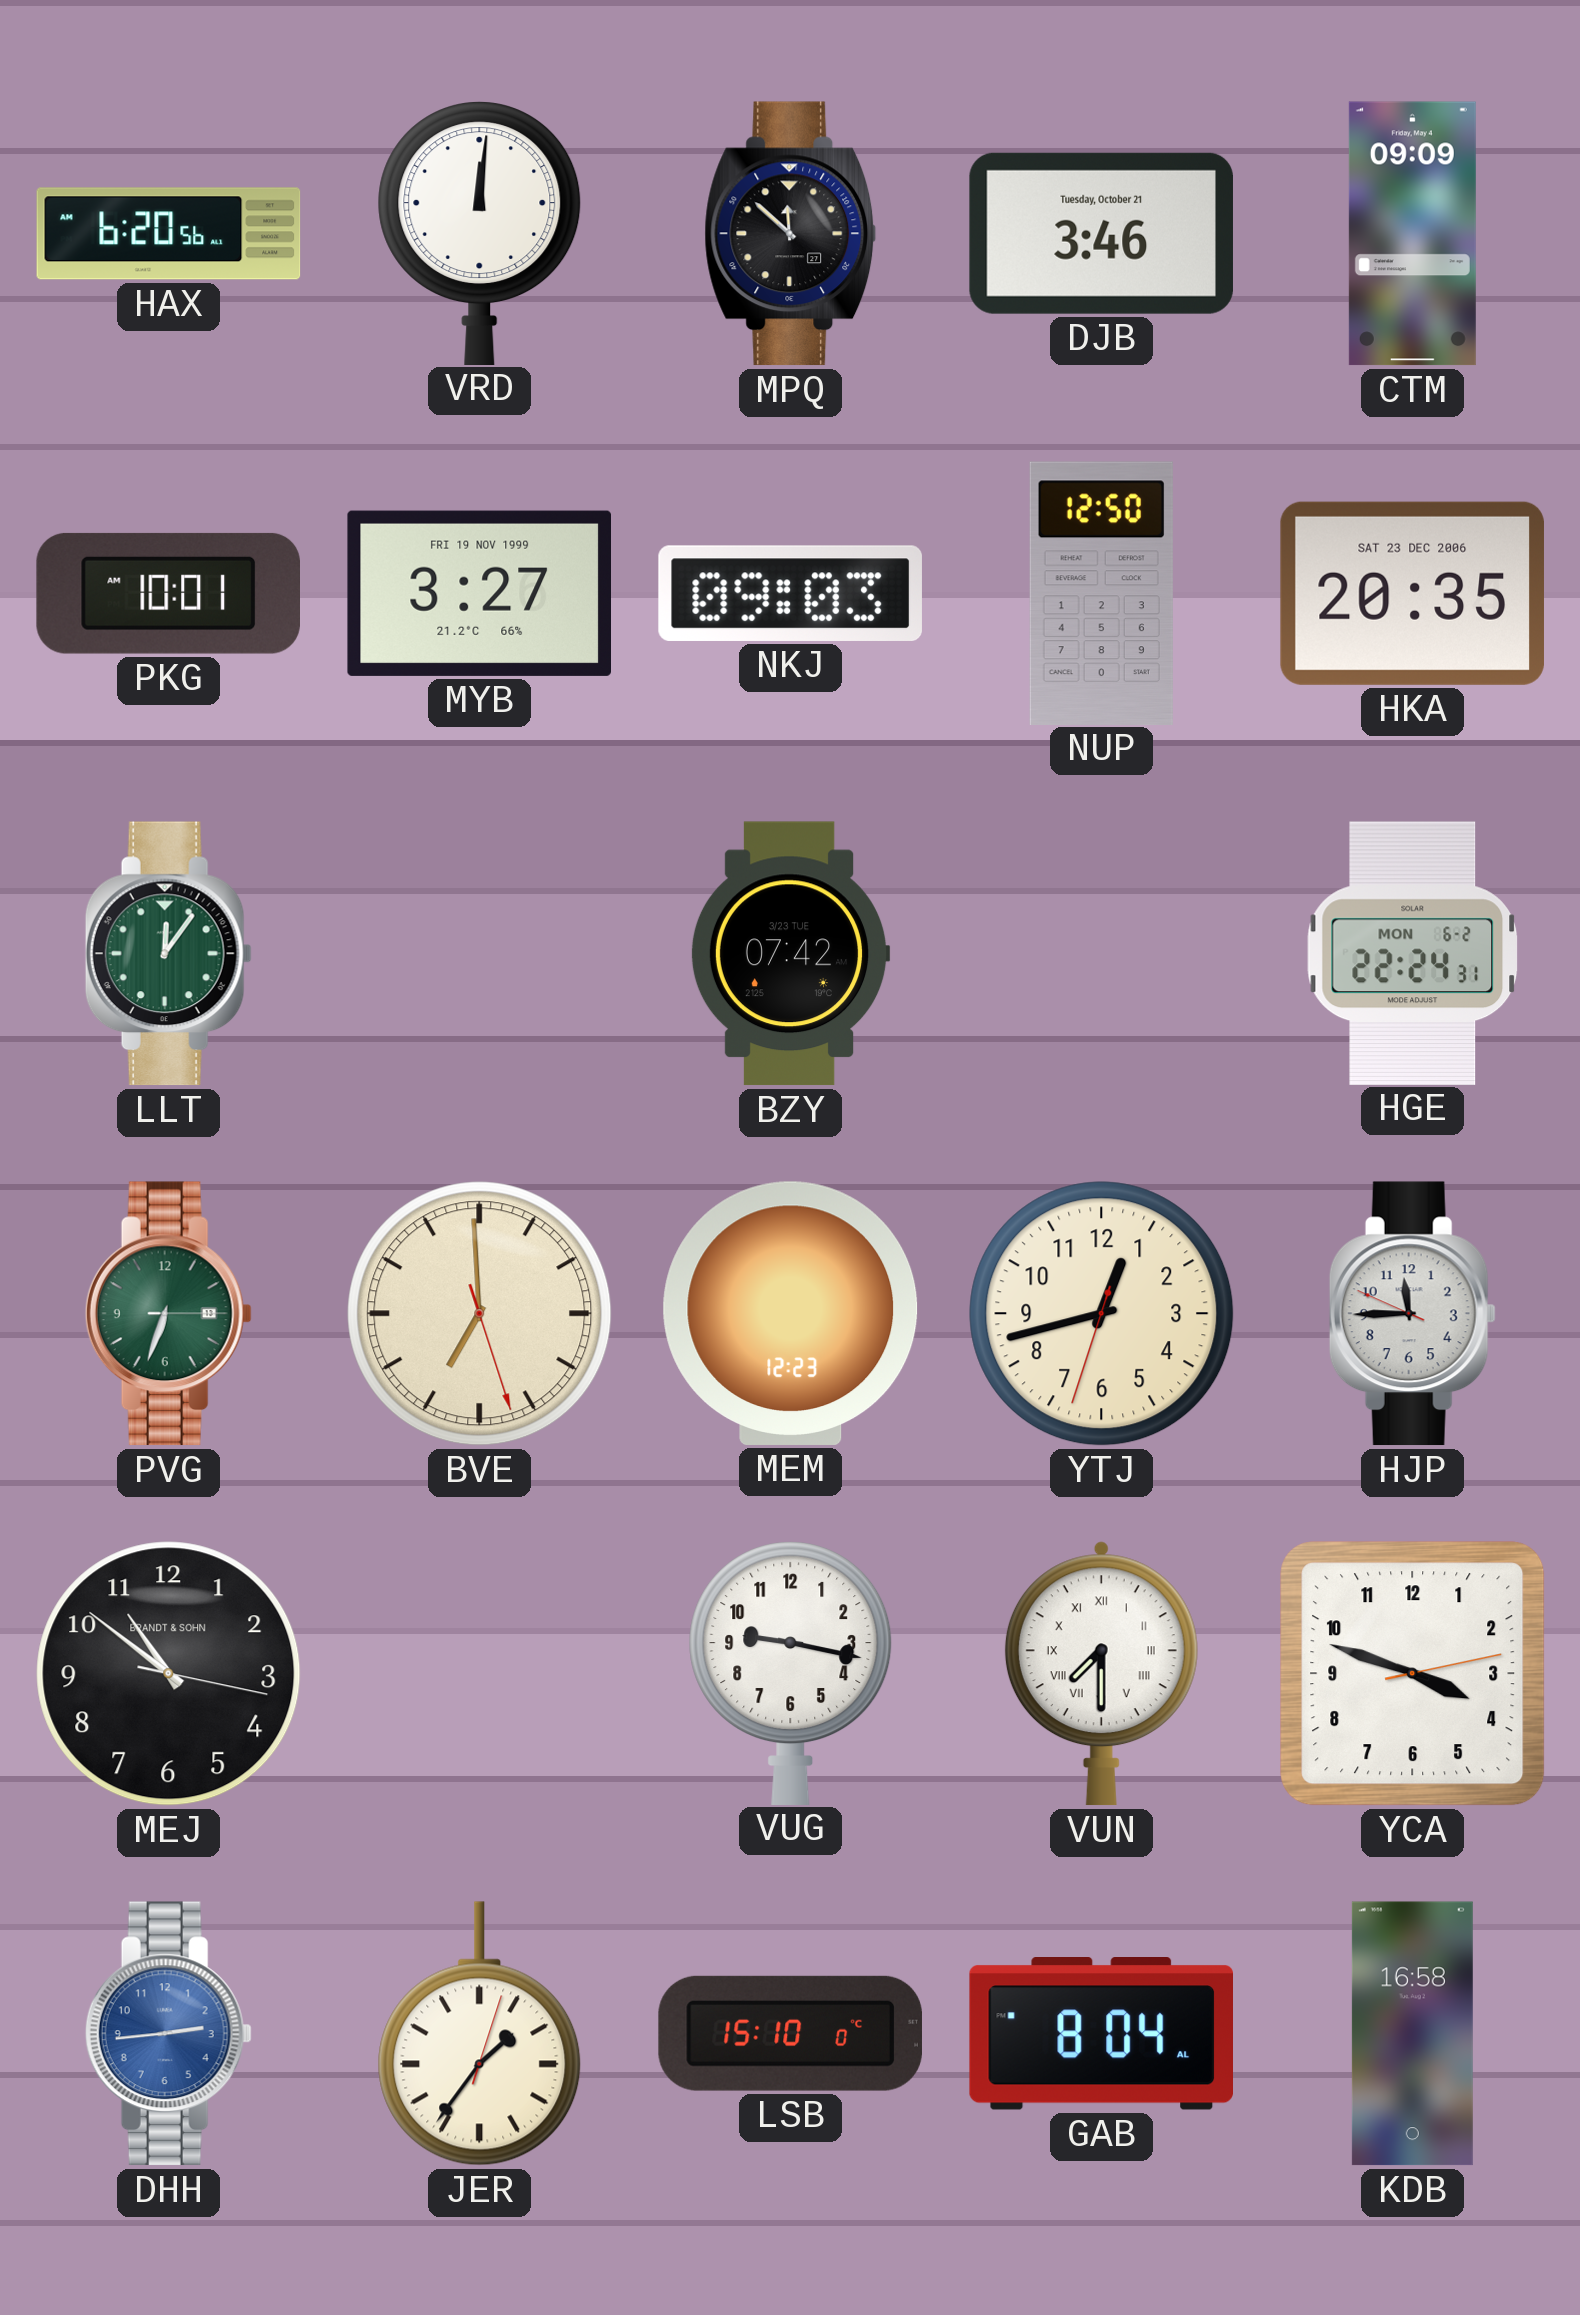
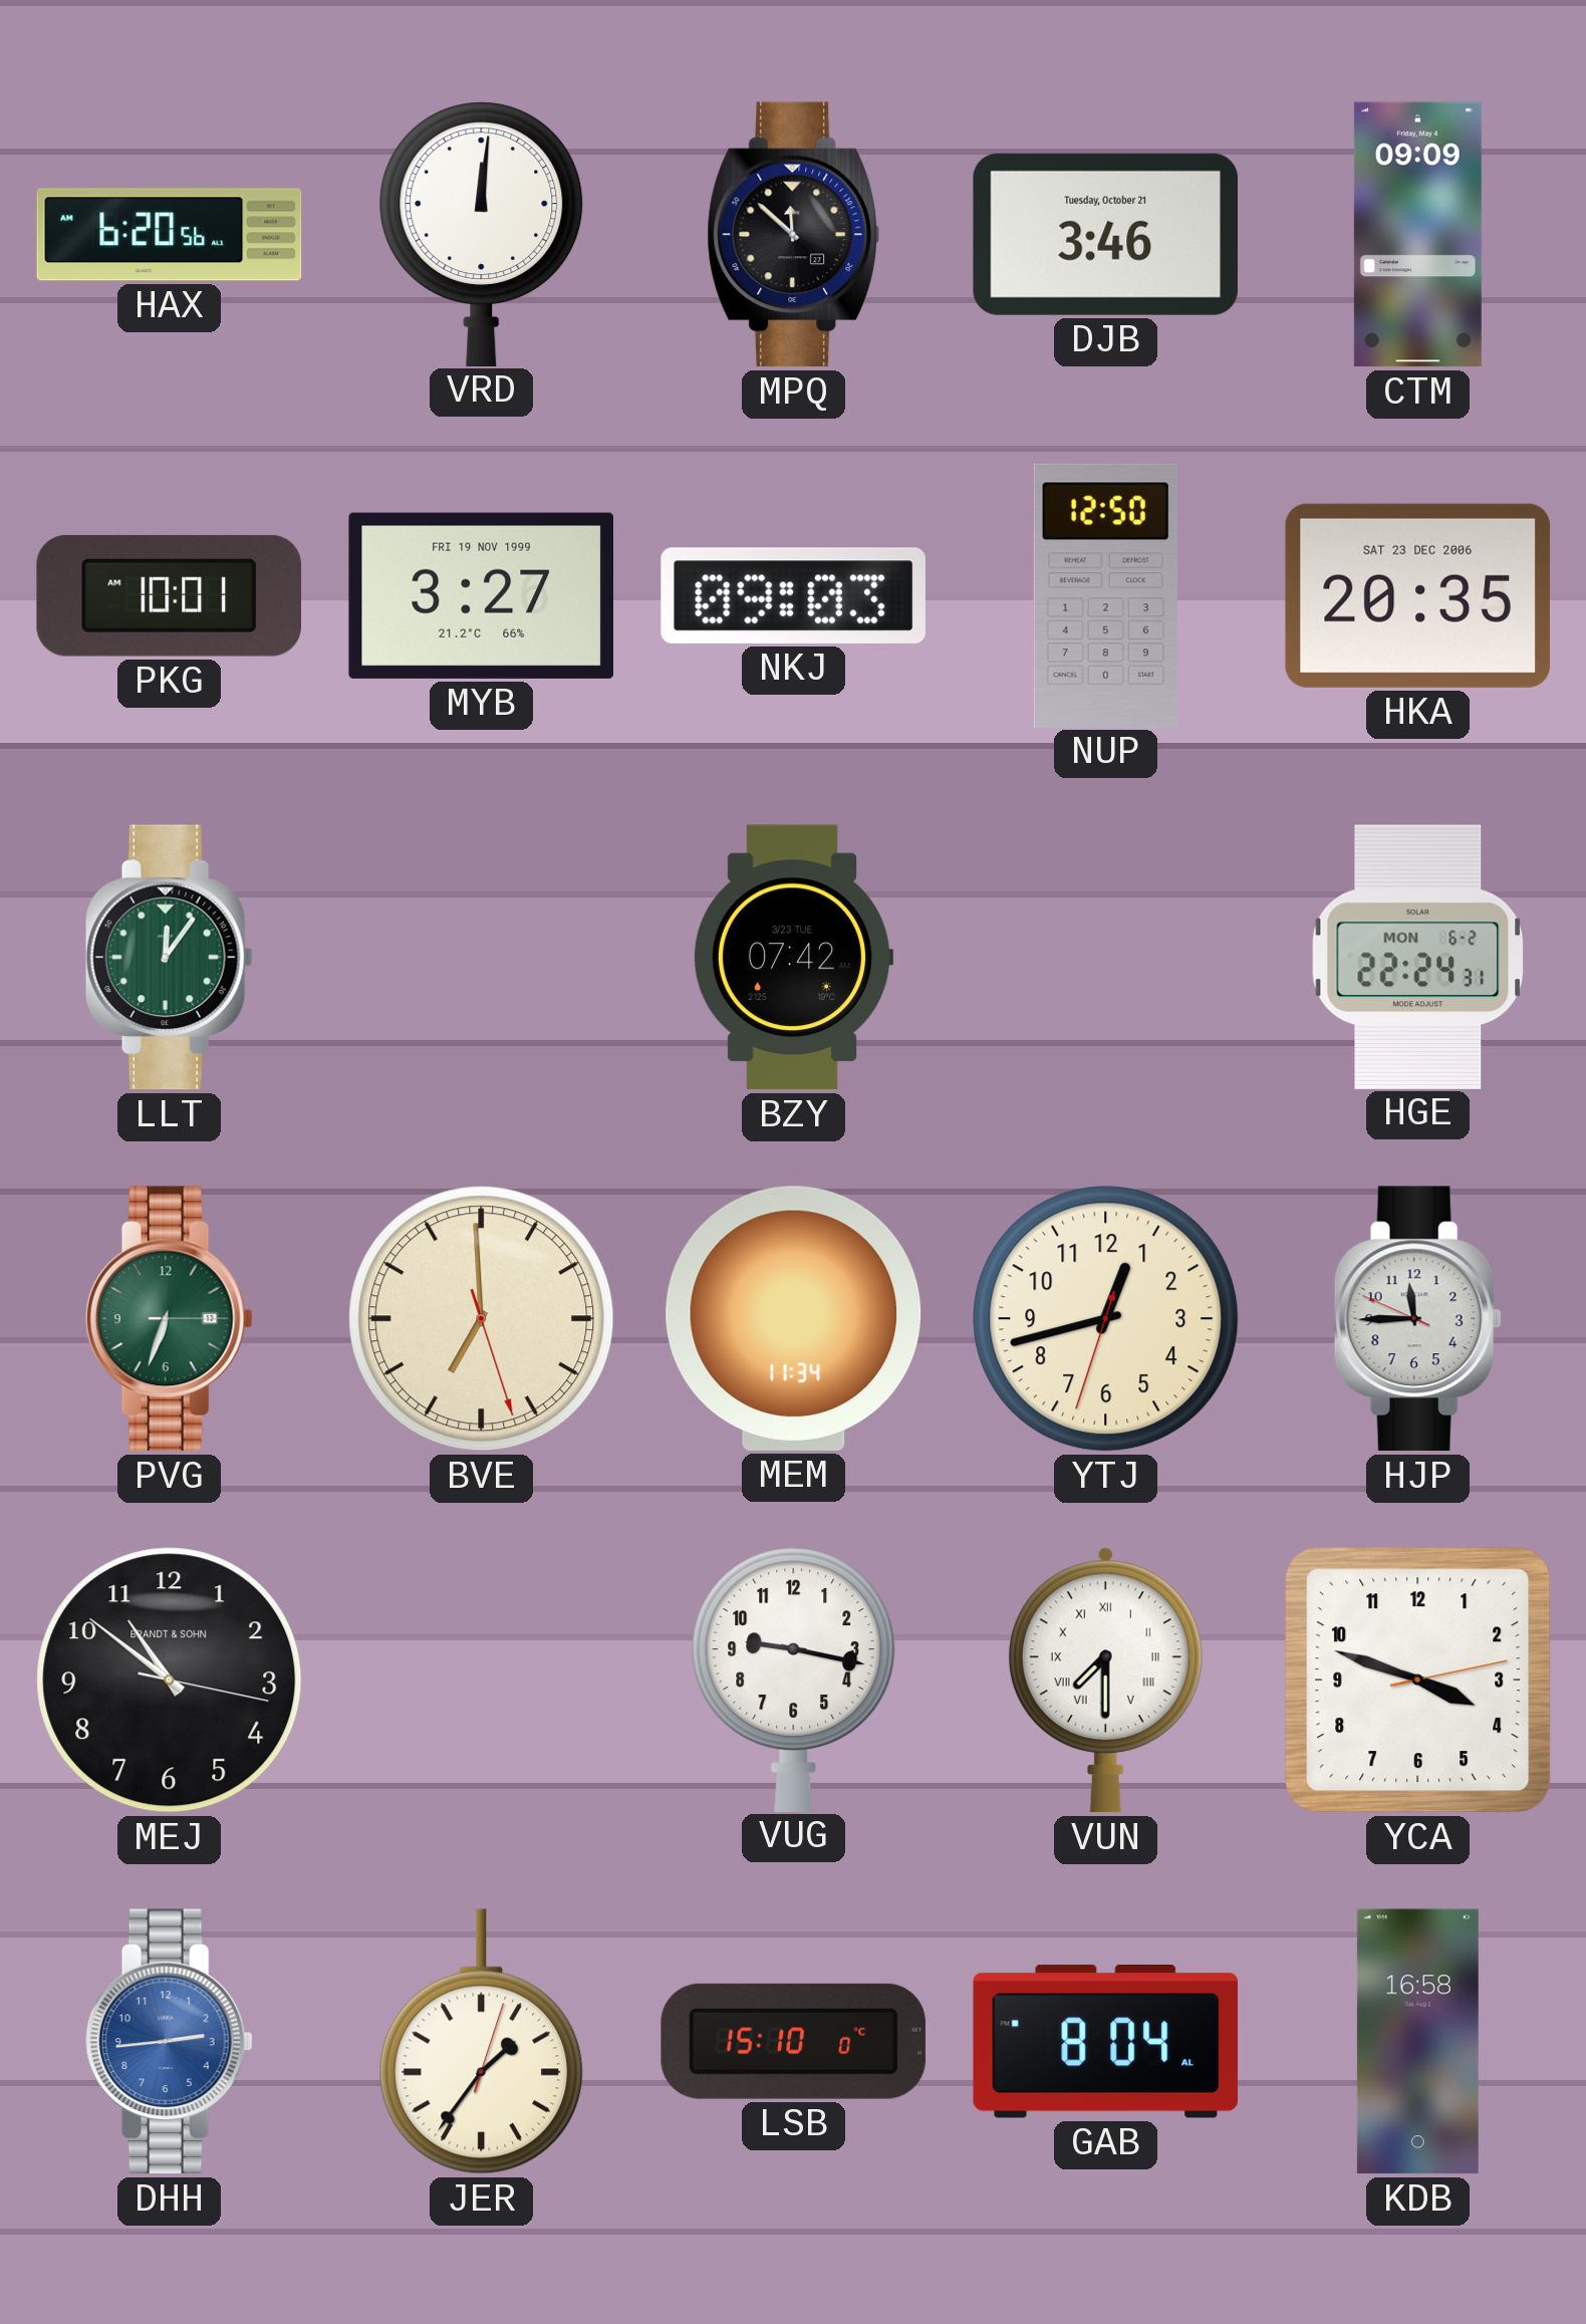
MEM: 12:23 -> 11:34 (794, 1318)
